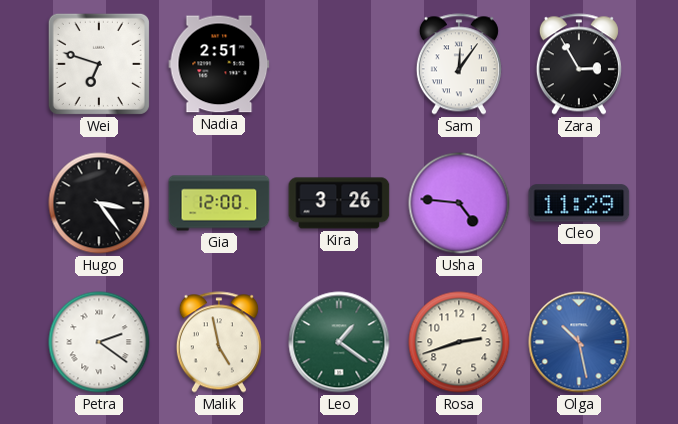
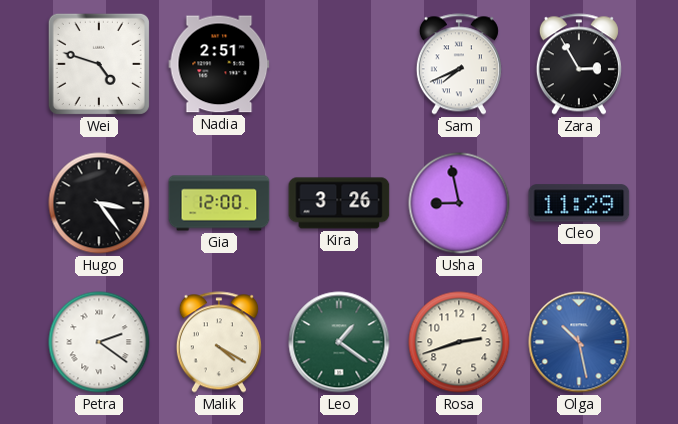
Wei: 6:48 -> 4:48 (99, 64)
Sam: 12:06 -> 7:41 (459, 64)
Usha: 4:46 -> 8:58 (459, 203)
Malik: 4:58 -> 4:20 (219, 342)
